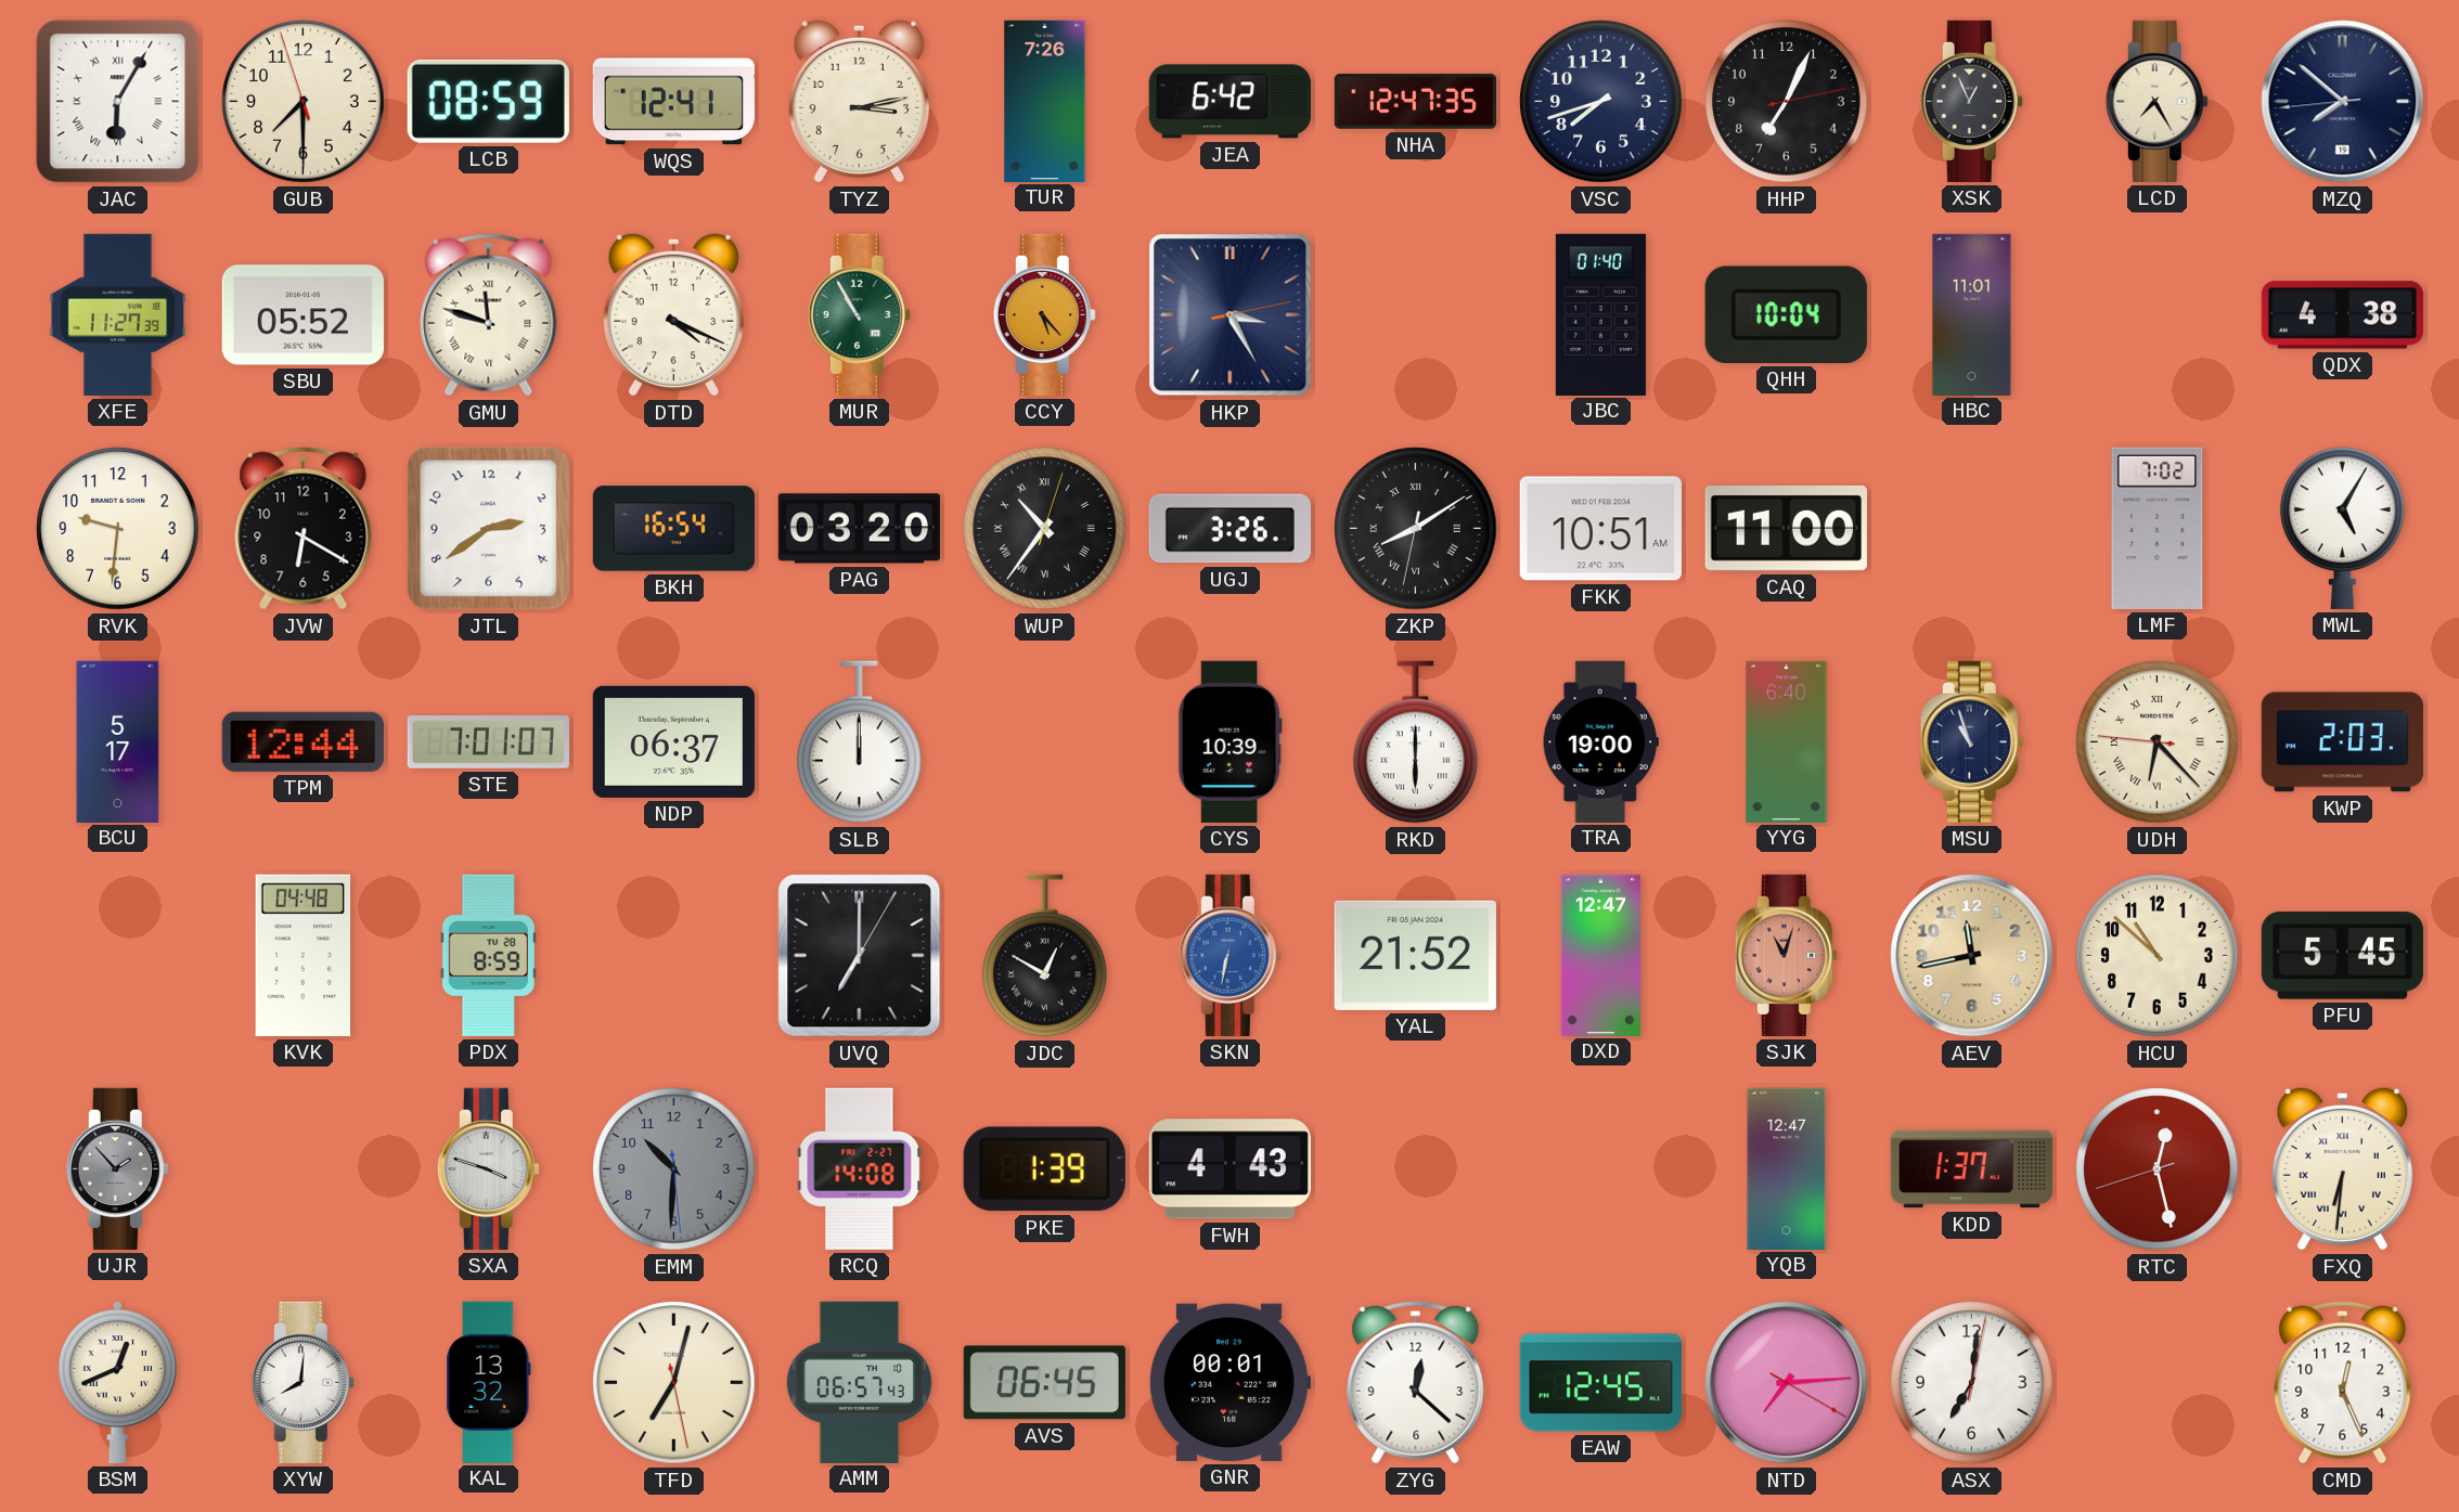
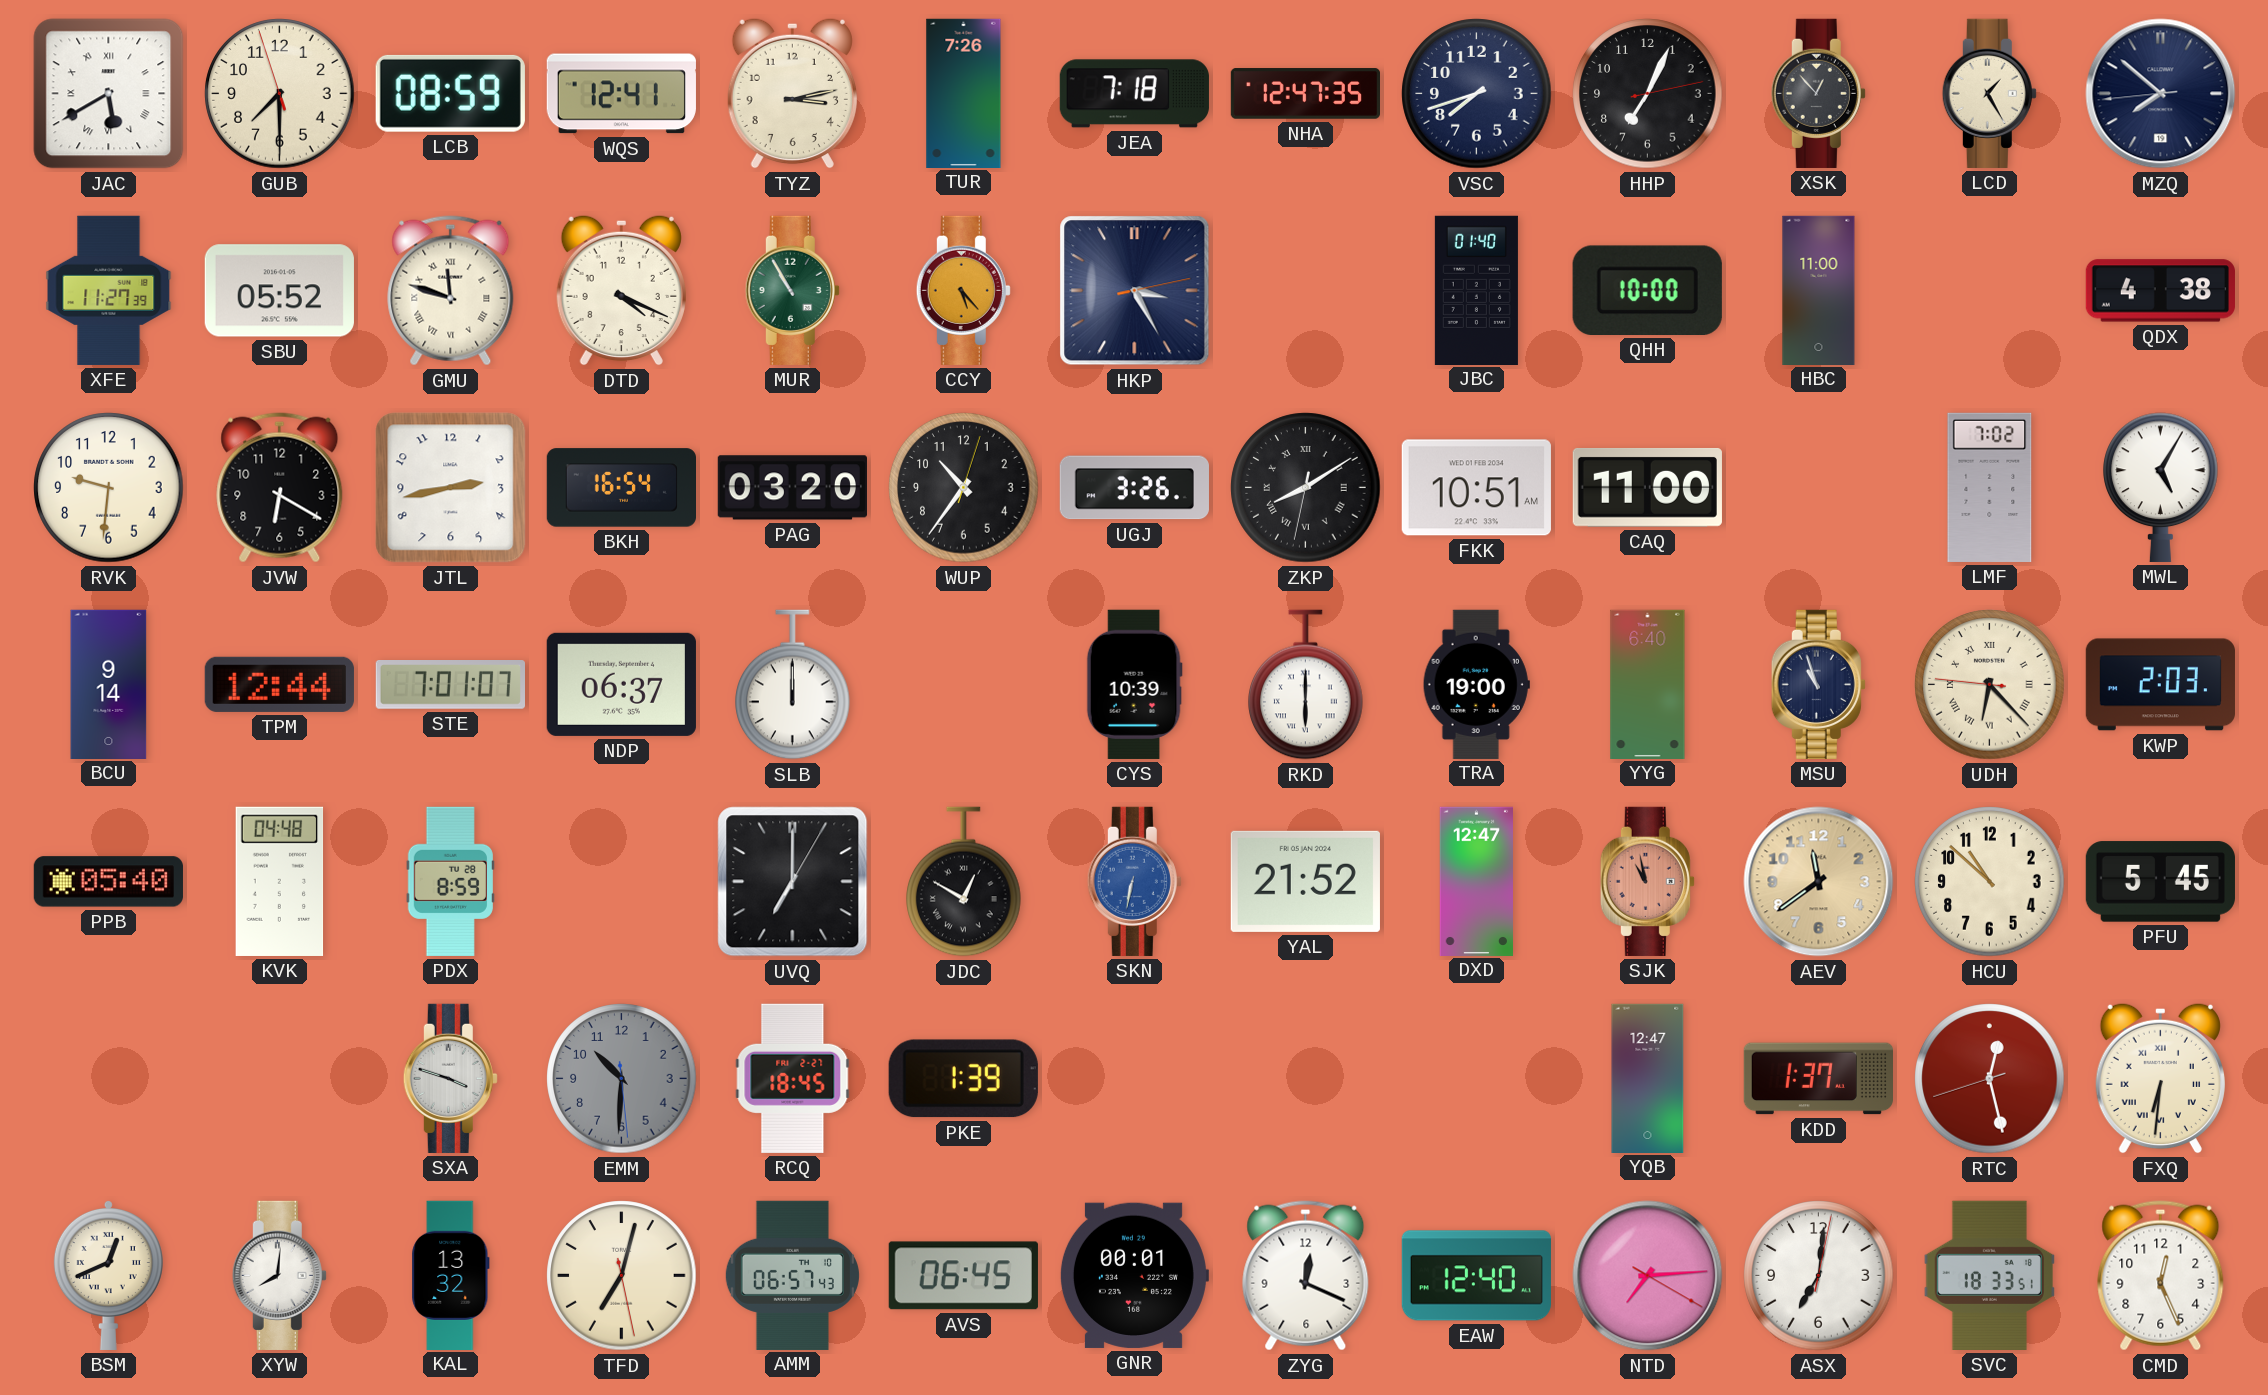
JAC: 6:05 -> 5:40 (109, 94)
JEA: 6:42 -> 7:18 (1134, 94)
XSK: 12:56 -> 12:53 (1818, 93)
LCD: 7:25 -> 1:25 (1989, 93)
QHH: 10:04 -> 10:00 (1647, 290)
HBC: 11:01 -> 11:00 (1819, 290)
JTL: 2:39 -> 2:43 (451, 488)
WUP numerals: Roman -> Arabic (964, 488)
BCU: 5:17 -> 9:14 (109, 684)
PPB: none -> 05:40 (108, 882)
SJK: 11:03 -> 10:58 (1647, 881)
AEV: 11:43 -> 11:39 (1819, 882)
UJR: 1:53 -> none (117, 1168)
RCQ: 14:08 -> 18:45 (793, 1078)
FWH: 4:43 -> none (1229, 1169)
ZYG: 12:22 -> 12:19 (1306, 1276)
EAW: 12:45 -> 12:40 (1476, 1276)
SVC: none -> 18:33 (1989, 1275)
